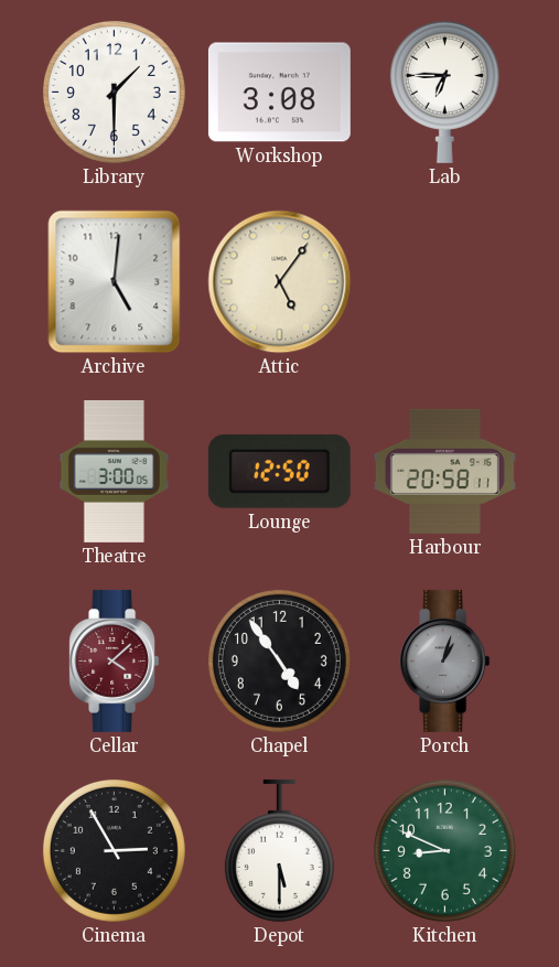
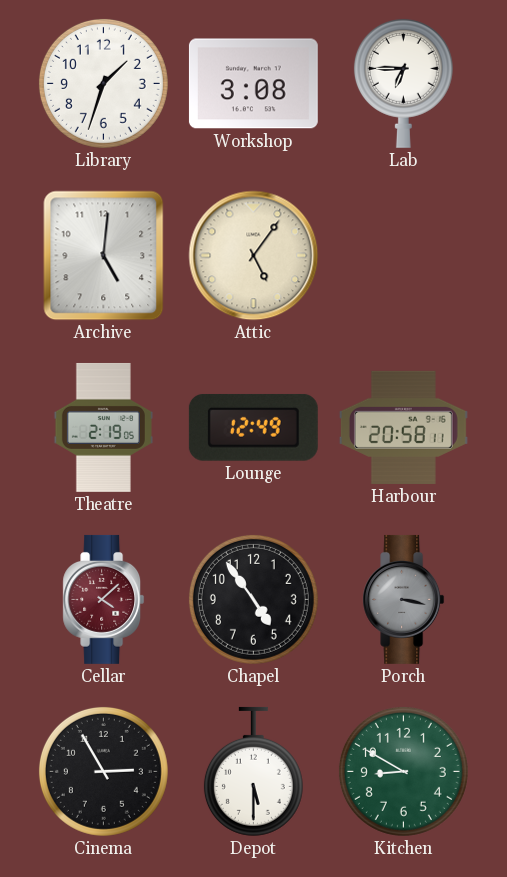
Library: 1:30 -> 1:33 (103, 83)
Theatre: 3:00 -> 2:19 (103, 427)
Lounge: 12:50 -> 12:49 (253, 427)
Porch: 1:03 -> 3:17 (404, 599)
Kitchen: 8:49 -> 8:50 (403, 771)
